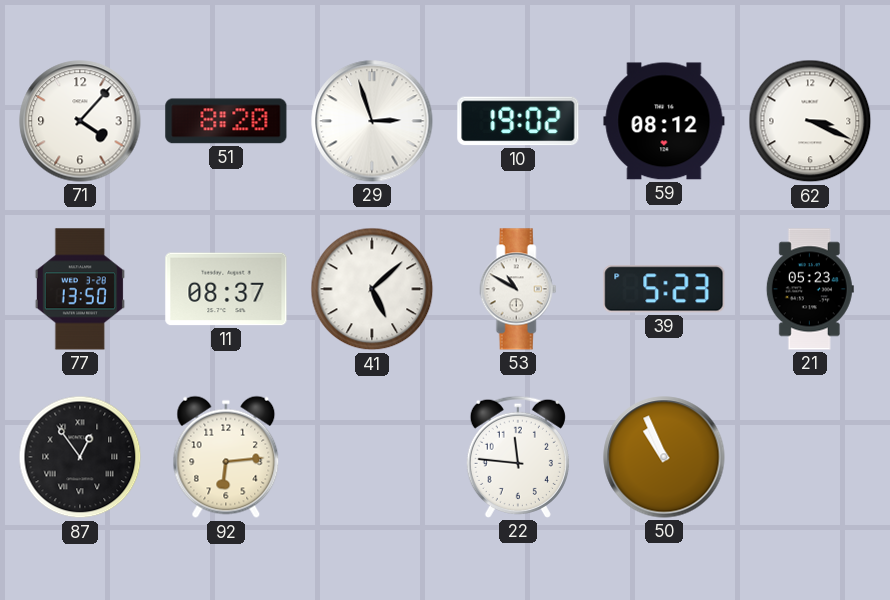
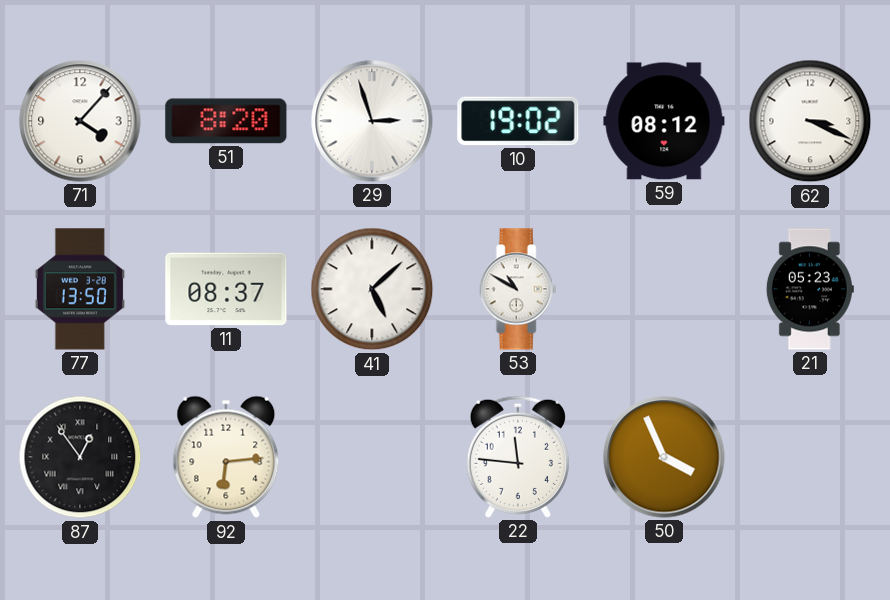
39: 5:23 -> none (664, 289)
50: 10:56 -> 3:56 (664, 457)
